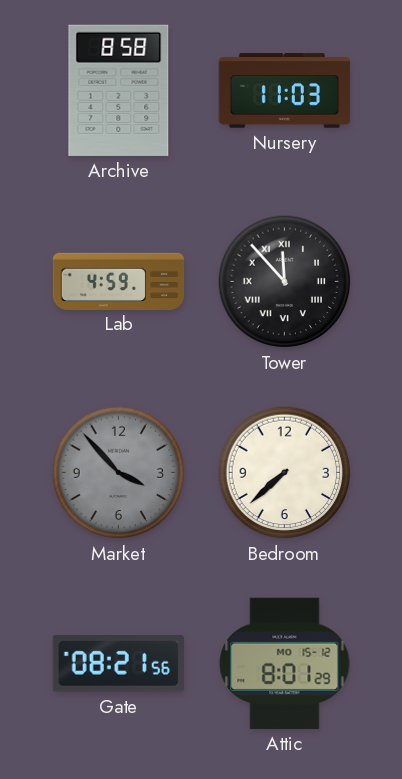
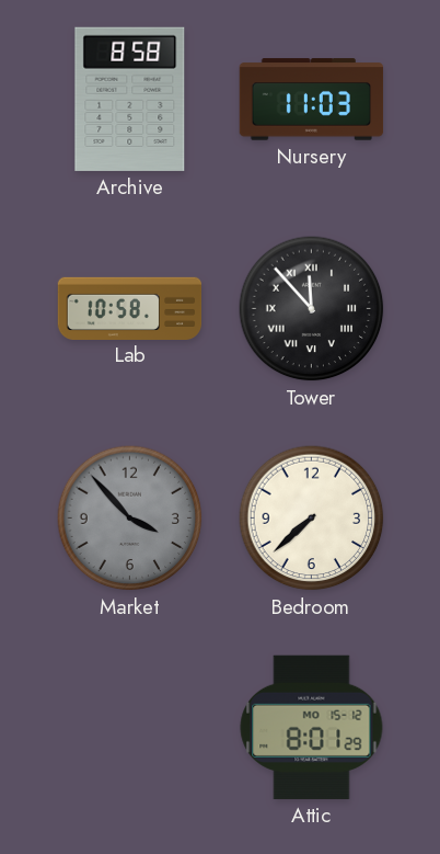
Lab: 4:59 -> 10:58 (130, 308)
Gate: 08:21 -> none (118, 664)
